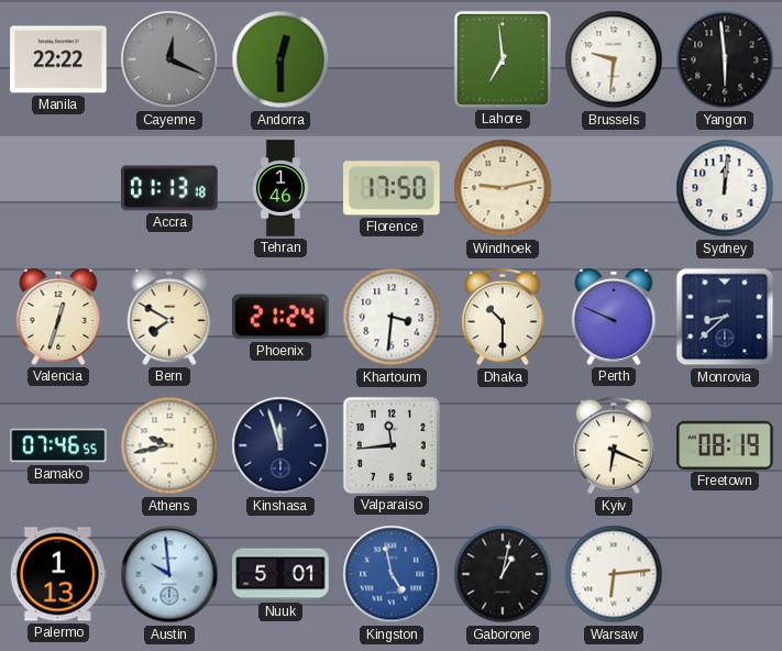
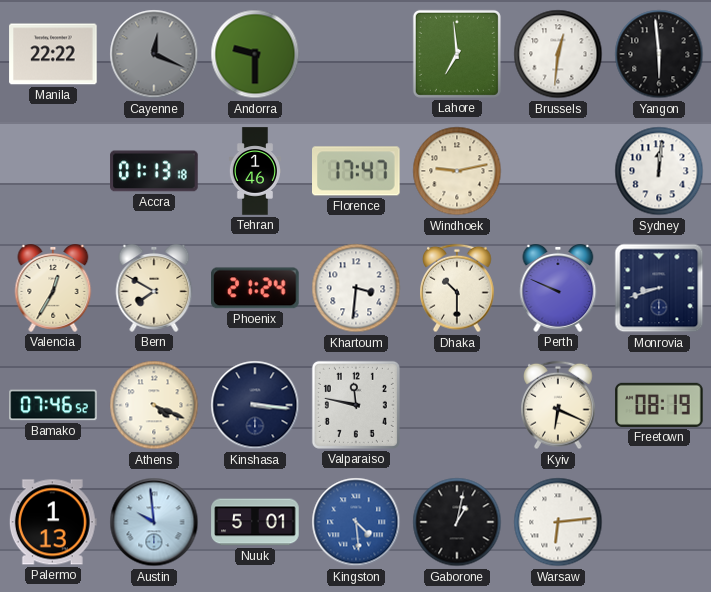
Andorra: 12:30 -> 9:30 (255, 54)
Brussels: 9:31 -> 12:31 (558, 54)
Florence: 17:50 -> 17:47 (357, 171)
Valencia: 12:33 -> 12:35 (53, 289)
Monrovia: 8:38 -> 8:42 (659, 288)
Bamako: 07:46:55 -> 07:46:52 (53, 405)
Athens: 9:43 -> 4:19 (154, 405)
Kinshasa: 11:57 -> 3:16 (255, 405)
Valparaiso: 11:44 -> 11:47 (356, 405)
Kingston: 4:58 -> 4:29 (356, 522)
